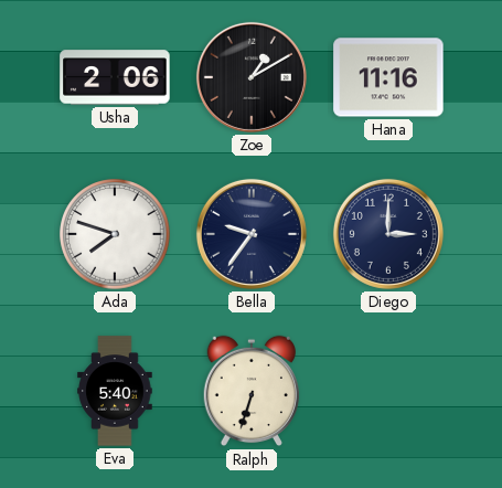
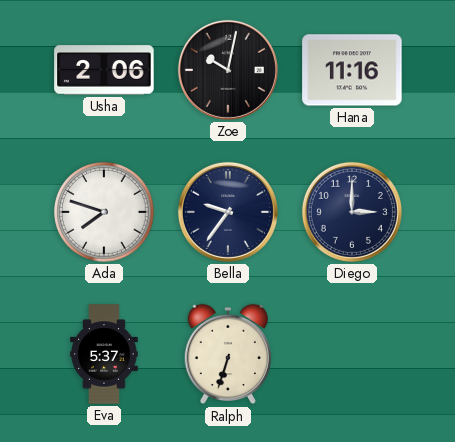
Zoe: 1:10 -> 10:02 (228, 70)
Eva: 5:40 -> 5:37 (104, 354)
